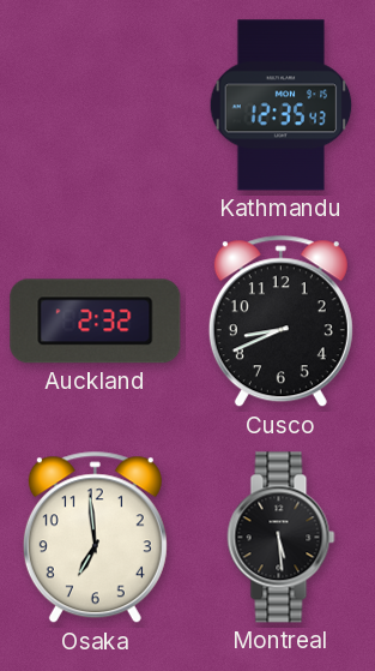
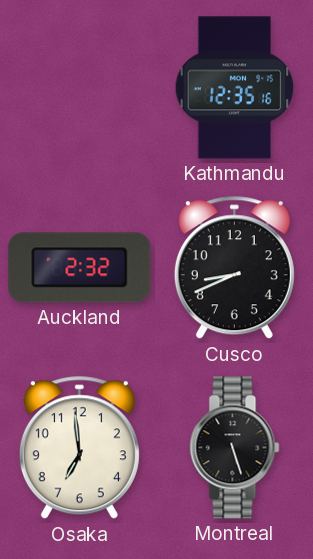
Kathmandu: 12:35:43 -> 12:35:16 (235, 88)
Montreal: 5:29 -> 5:27 (235, 448)
